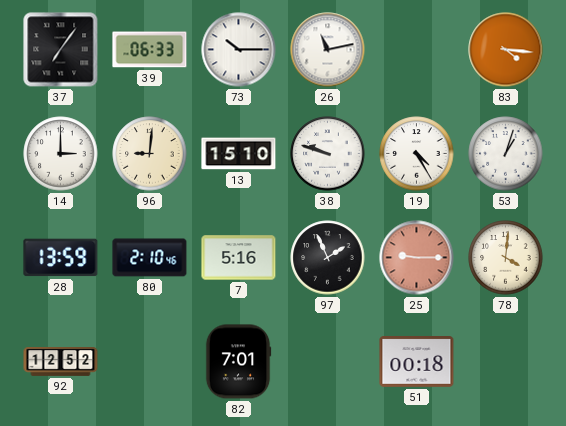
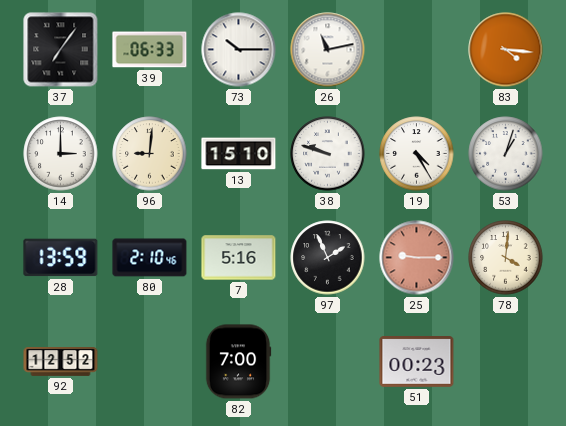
82: 7:01 -> 7:00 (238, 362)
51: 00:18 -> 00:23 (417, 362)
